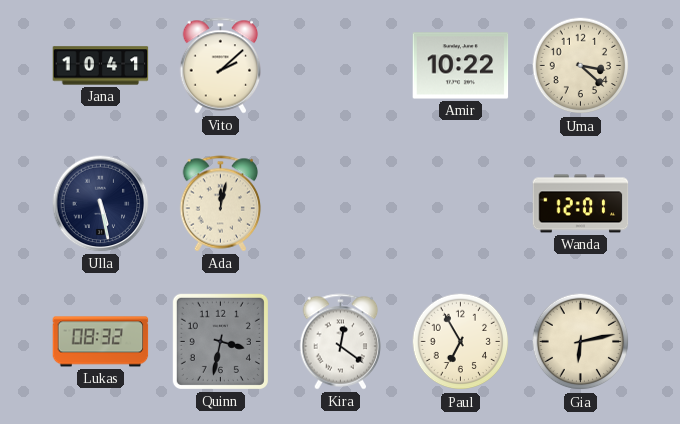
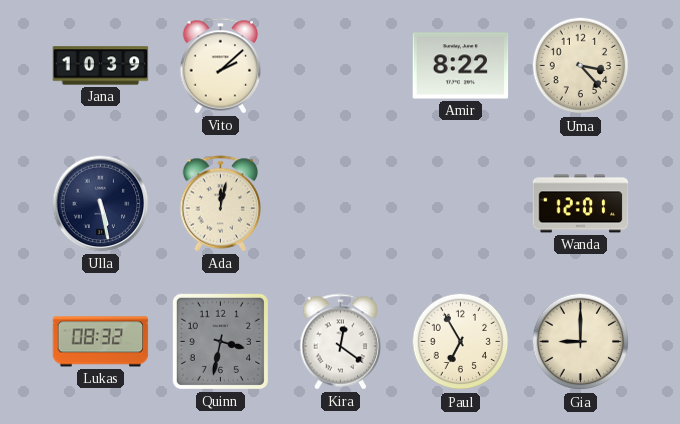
Jana: 10:41 -> 10:39 (101, 66)
Amir: 10:22 -> 8:22 (461, 66)
Uma: 3:22 -> 3:23 (581, 66)
Gia: 6:13 -> 9:00 (581, 342)
